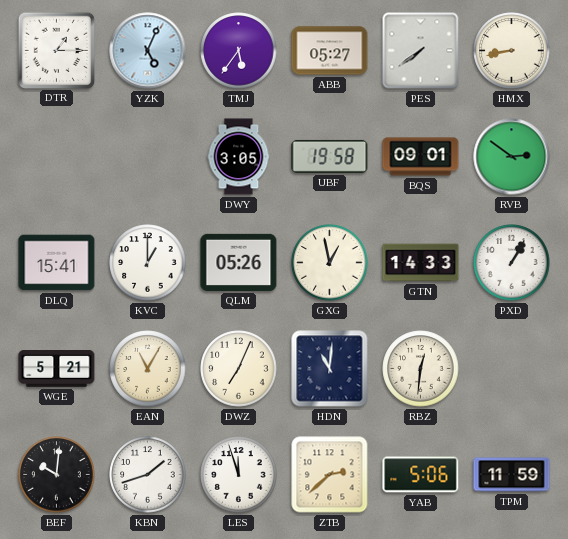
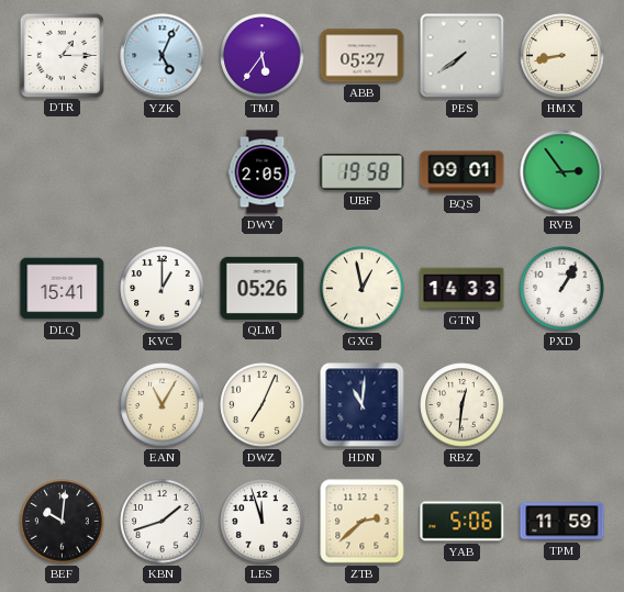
DWY: 3:05 -> 2:05 (263, 172)
RVB: 2:51 -> 2:54 (562, 172)
WGE: 5:21 -> none (57, 369)
